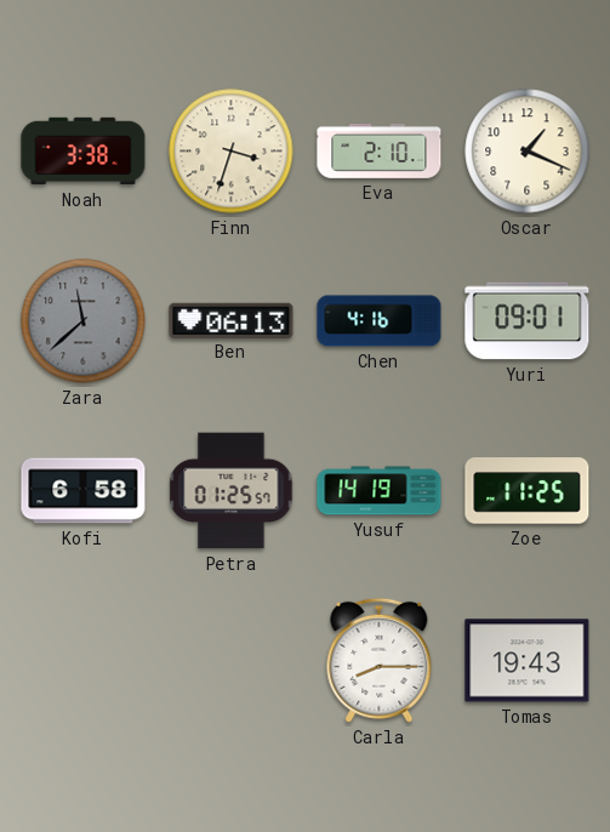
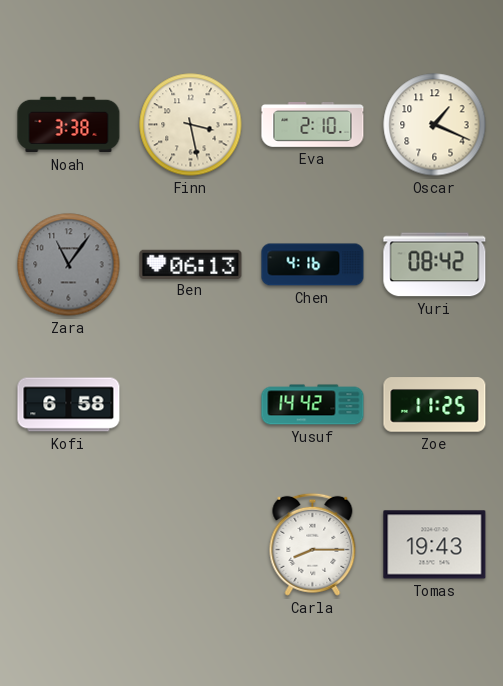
Finn: 3:33 -> 3:28 (191, 125)
Zara: 11:38 -> 11:06 (69, 265)
Yuri: 09:01 -> 08:42 (435, 265)
Petra: 01:25 -> none (232, 491)
Yusuf: 14:19 -> 14:42 (313, 405)
